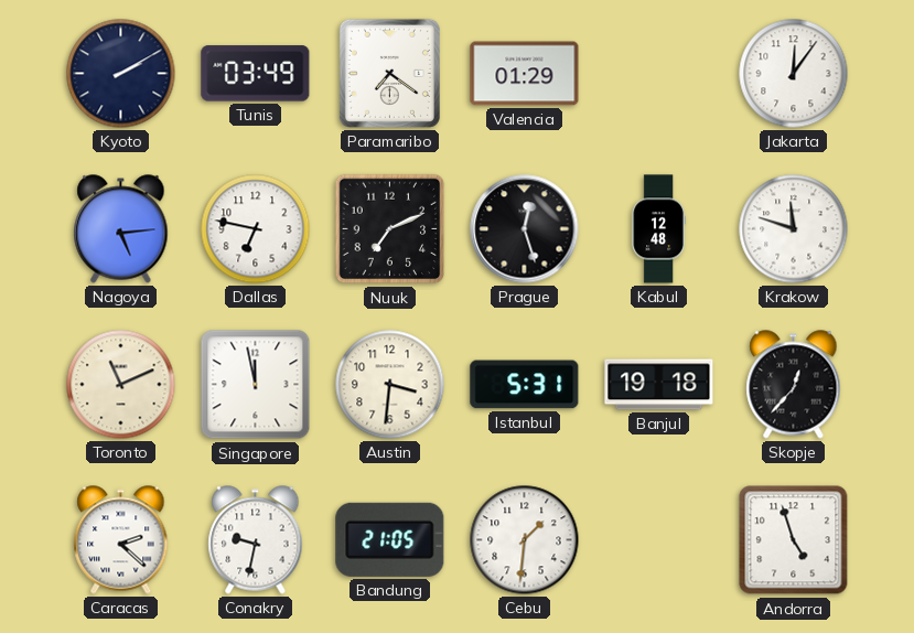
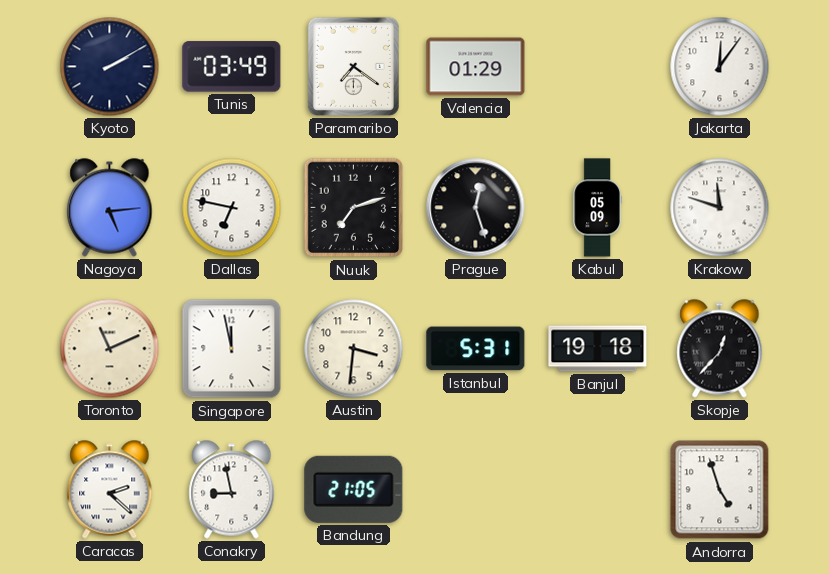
Nuuk: 7:11 -> 7:12 (354, 208)
Kabul: 12:48 -> 05:09 (597, 208)
Conakry: 9:32 -> 8:58 (232, 490)
Cebu: 1:31 -> none (525, 540)
